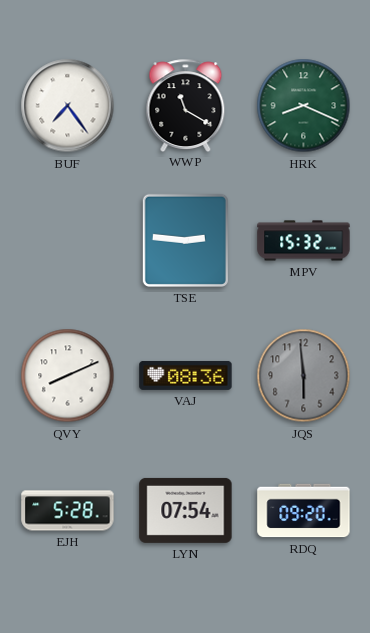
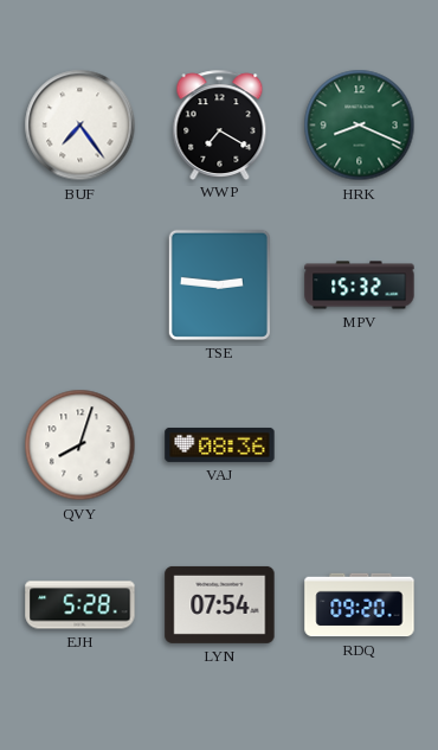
WWP: 11:20 -> 7:20 (220, 124)
QVY: 8:11 -> 8:03 (80, 445)
JQS: 5:59 -> none (304, 376)
